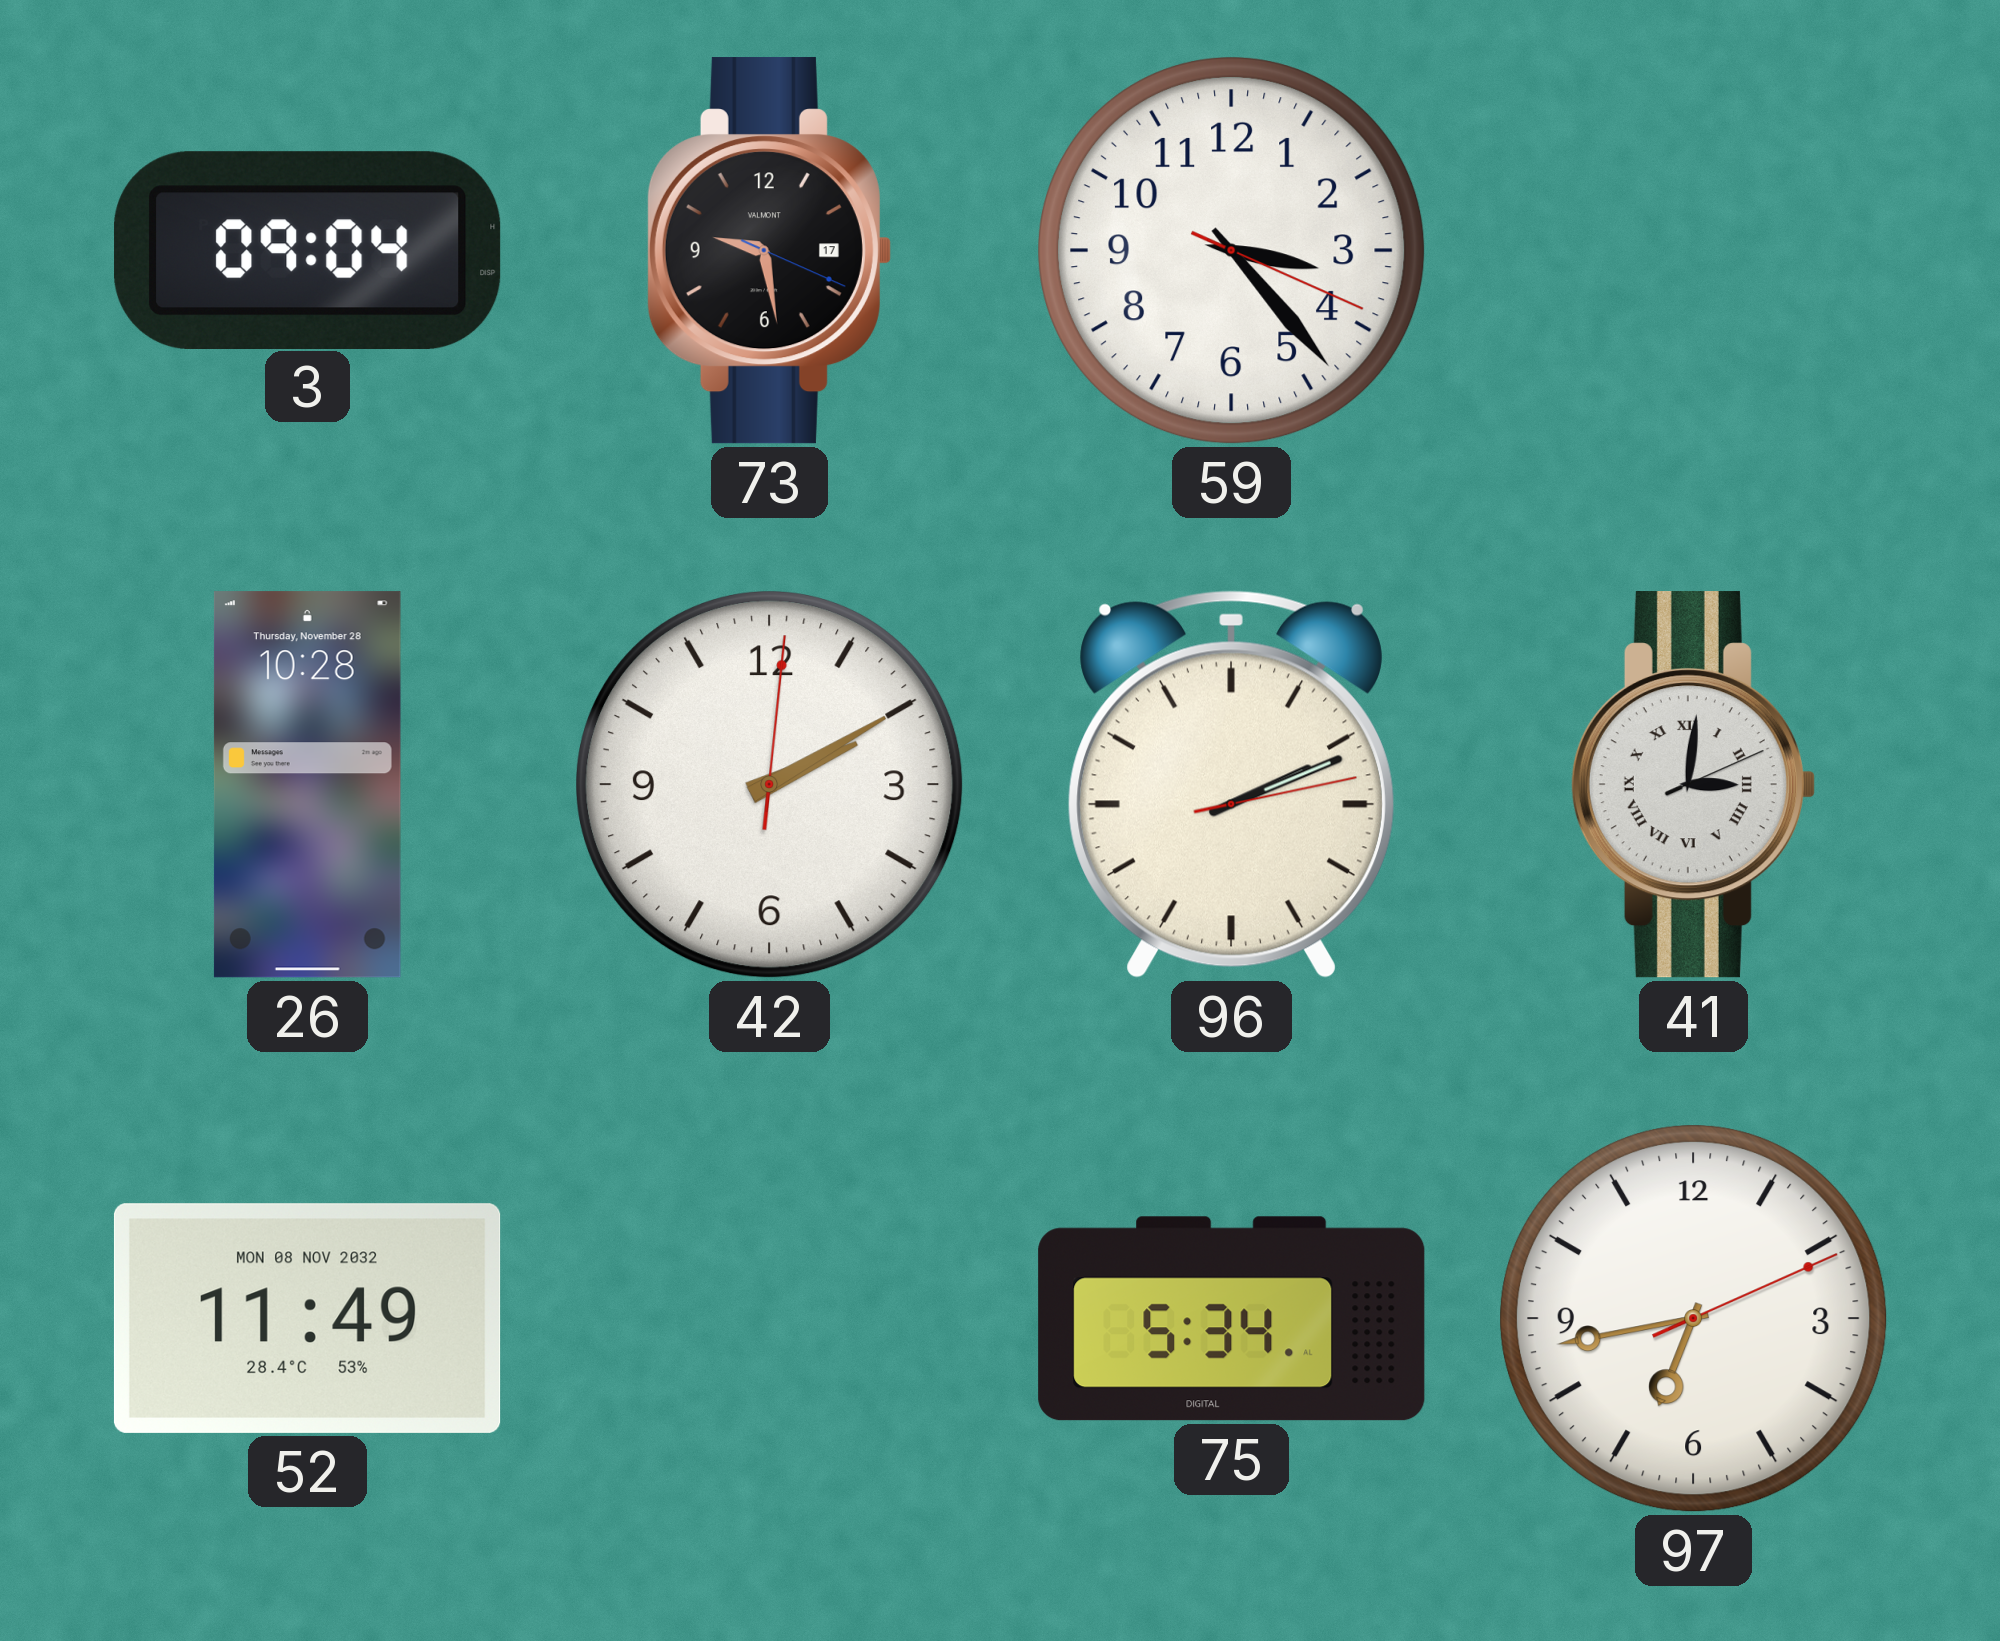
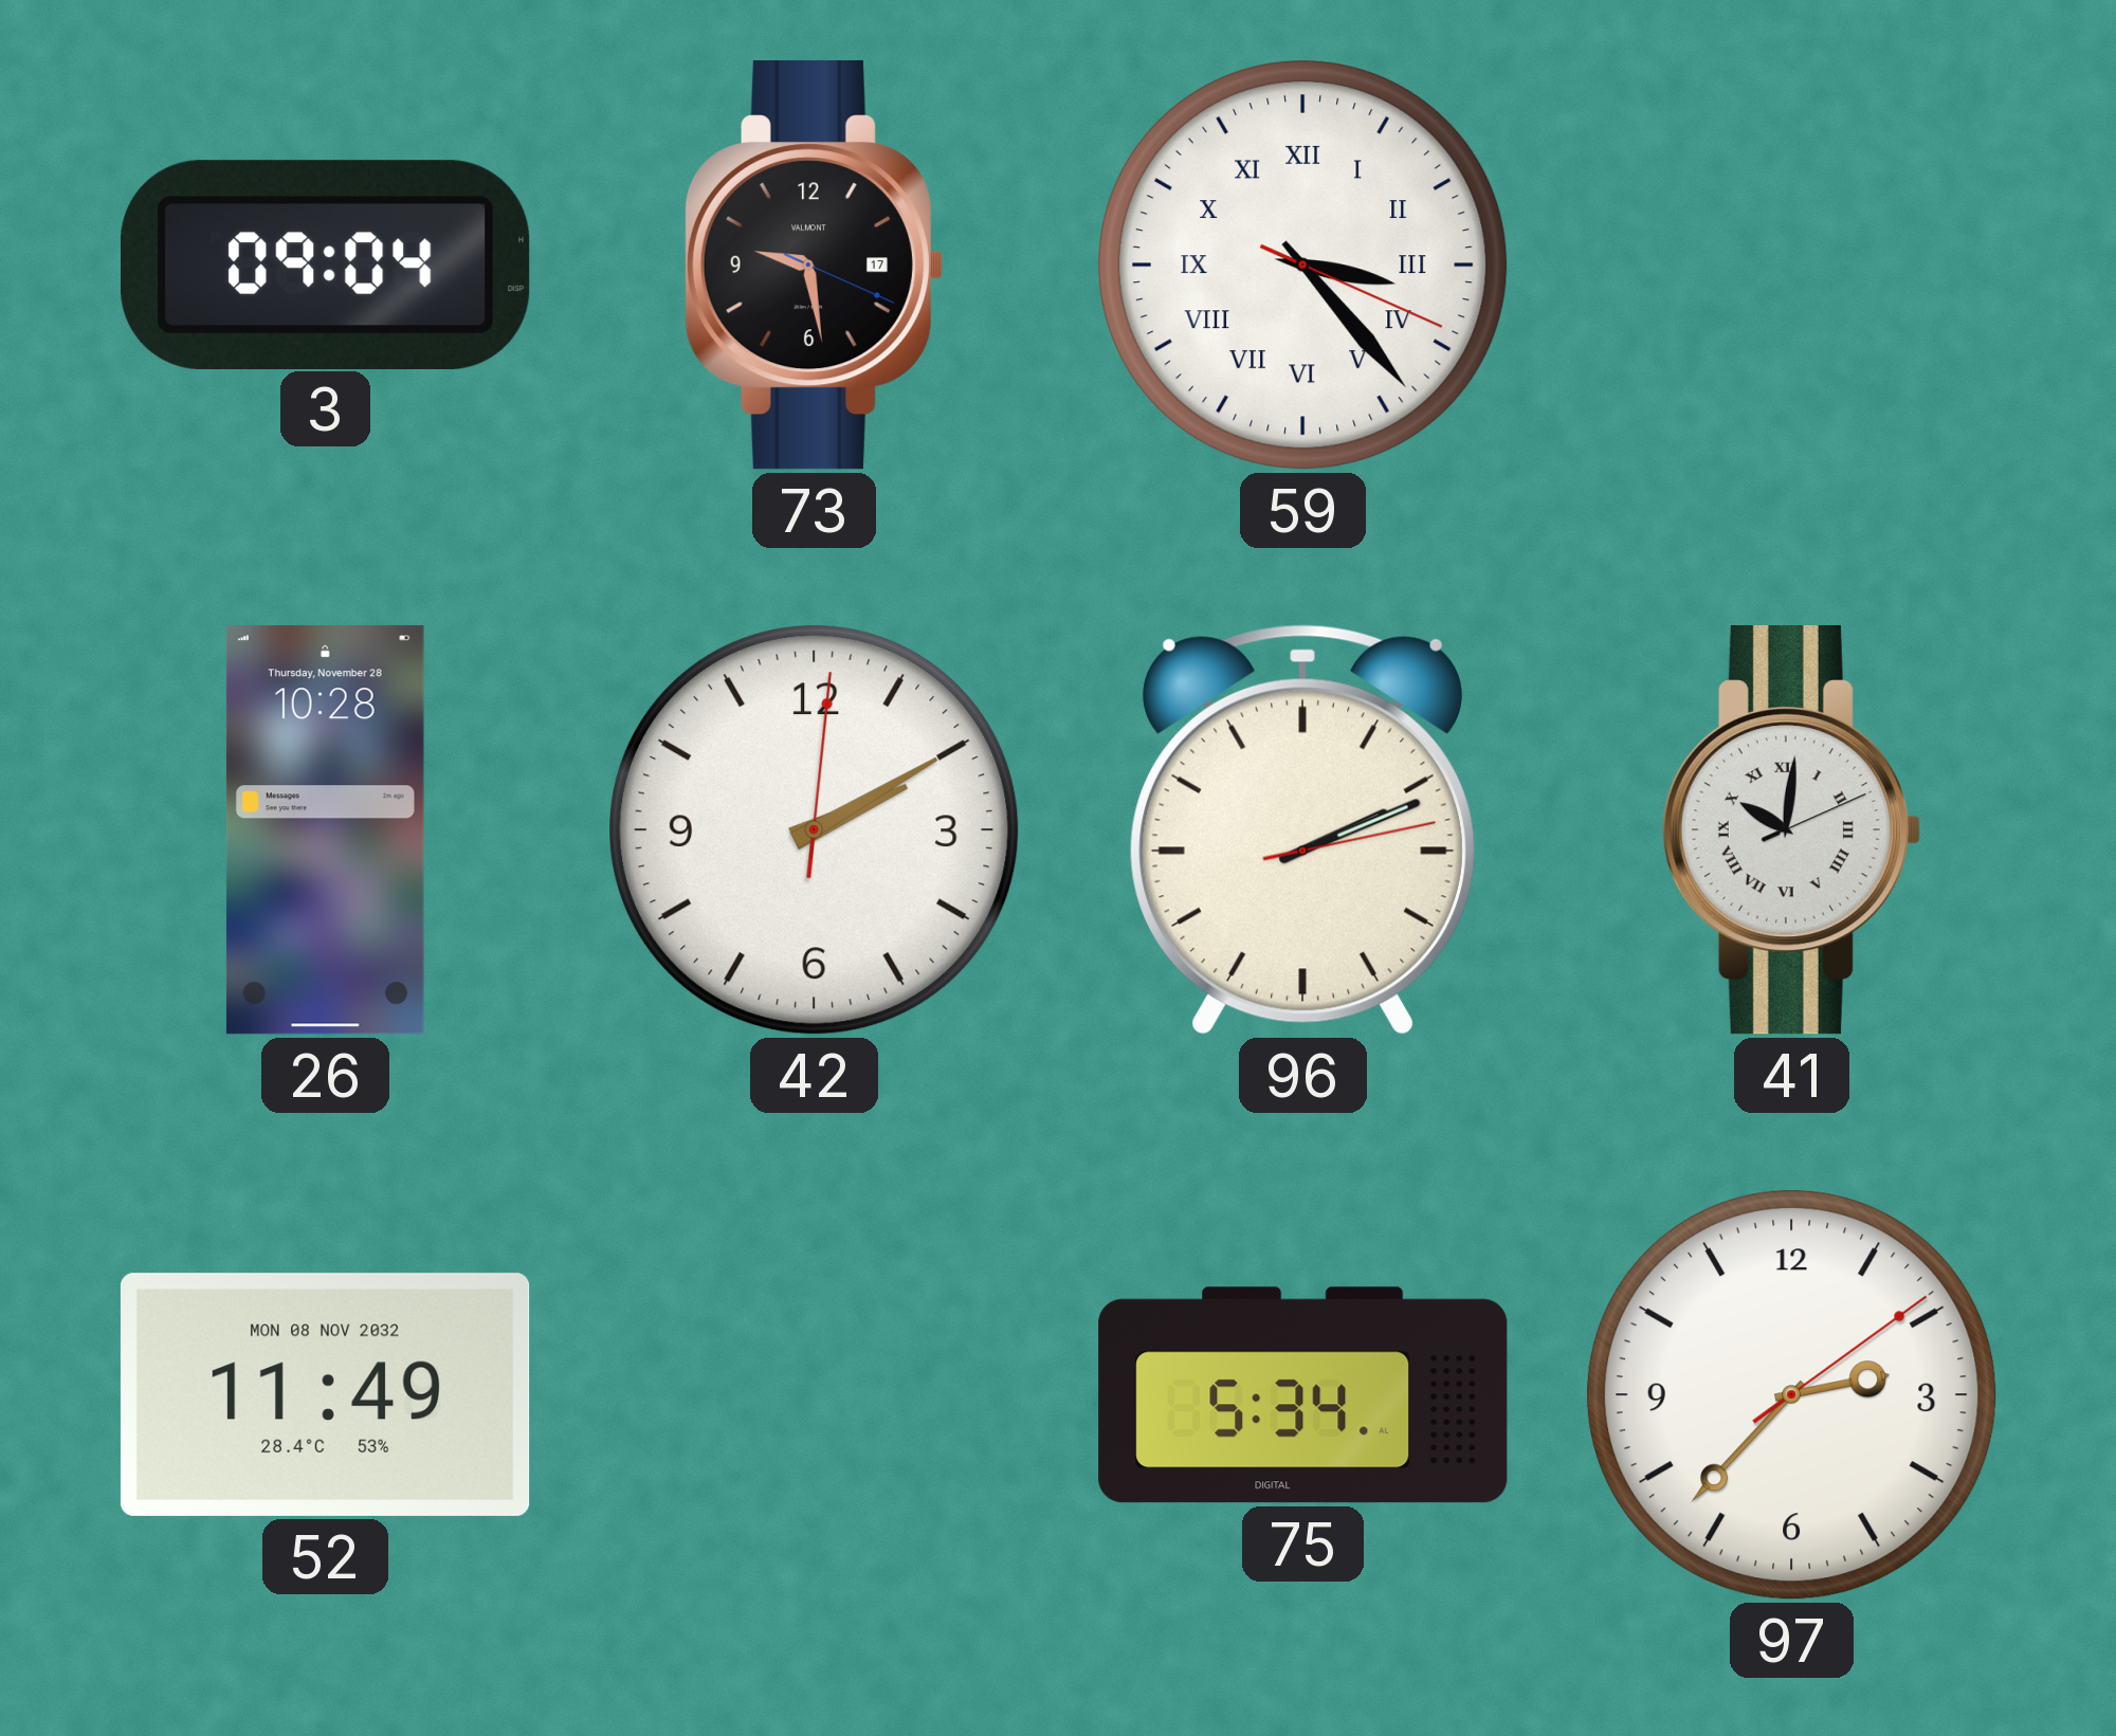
59 numerals: Arabic -> Roman (1303, 266)
41: 3:01 -> 10:01 (1791, 830)
97: 6:43 -> 2:37 (1792, 1395)
